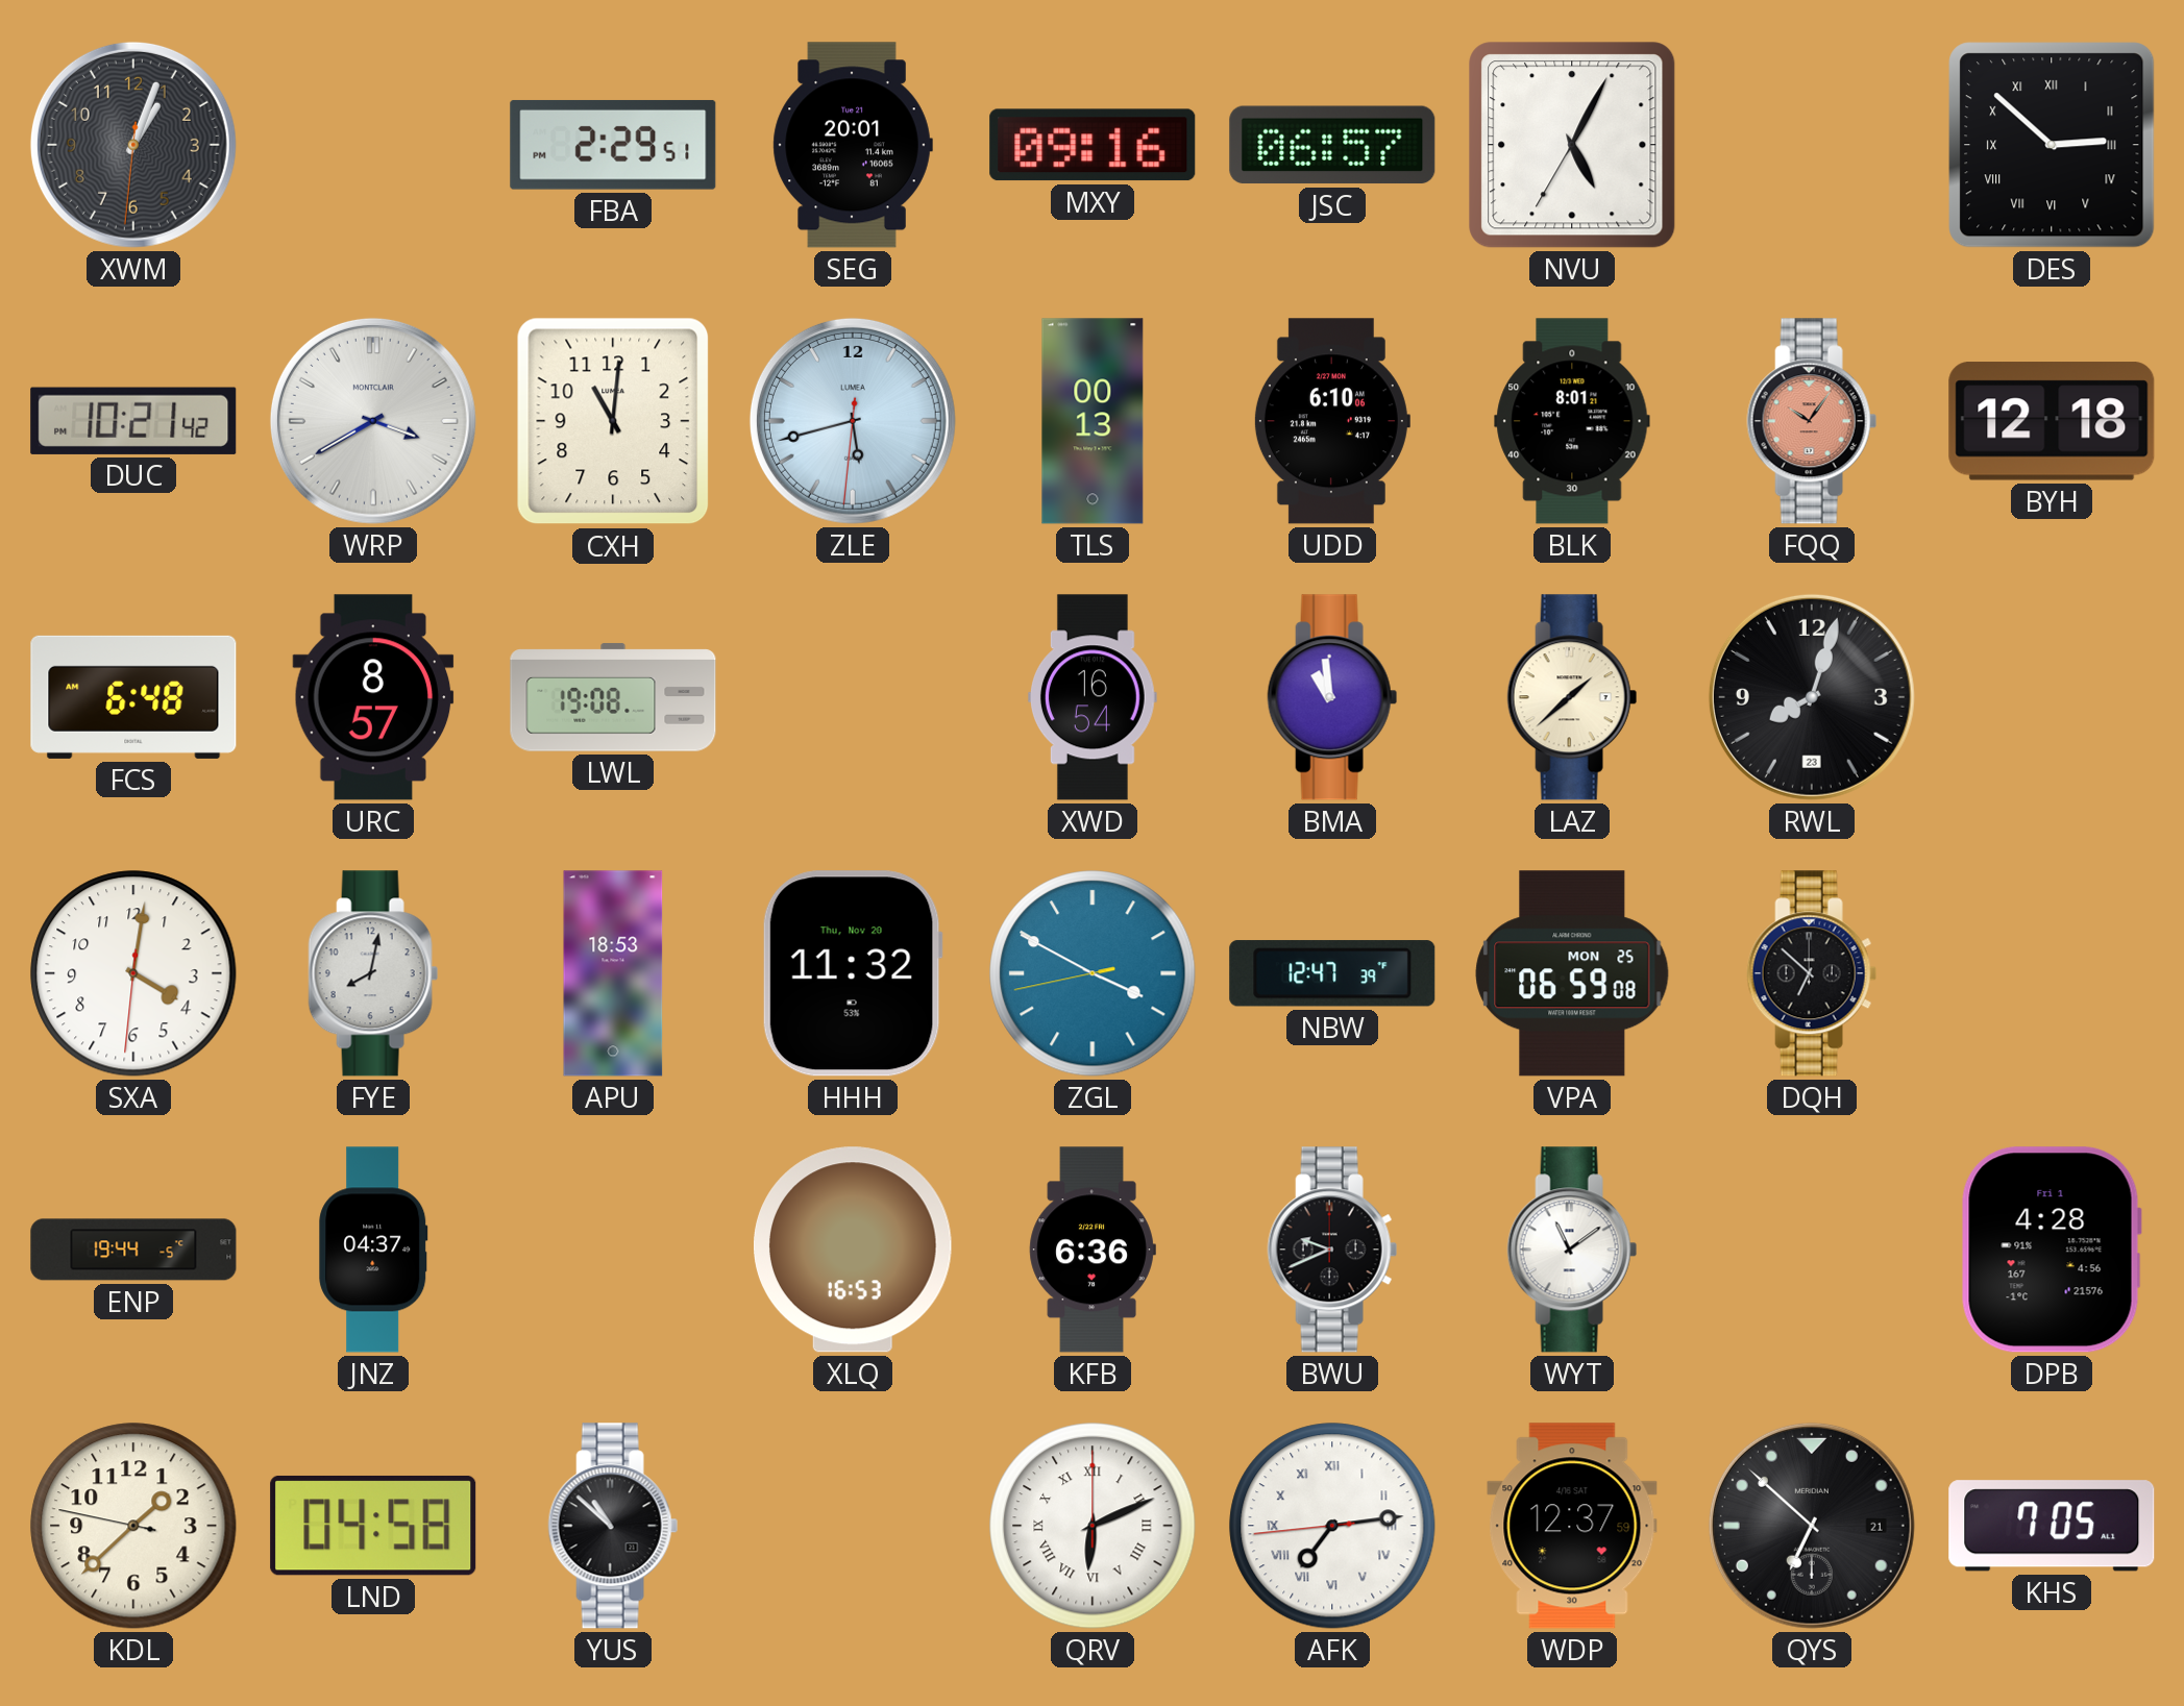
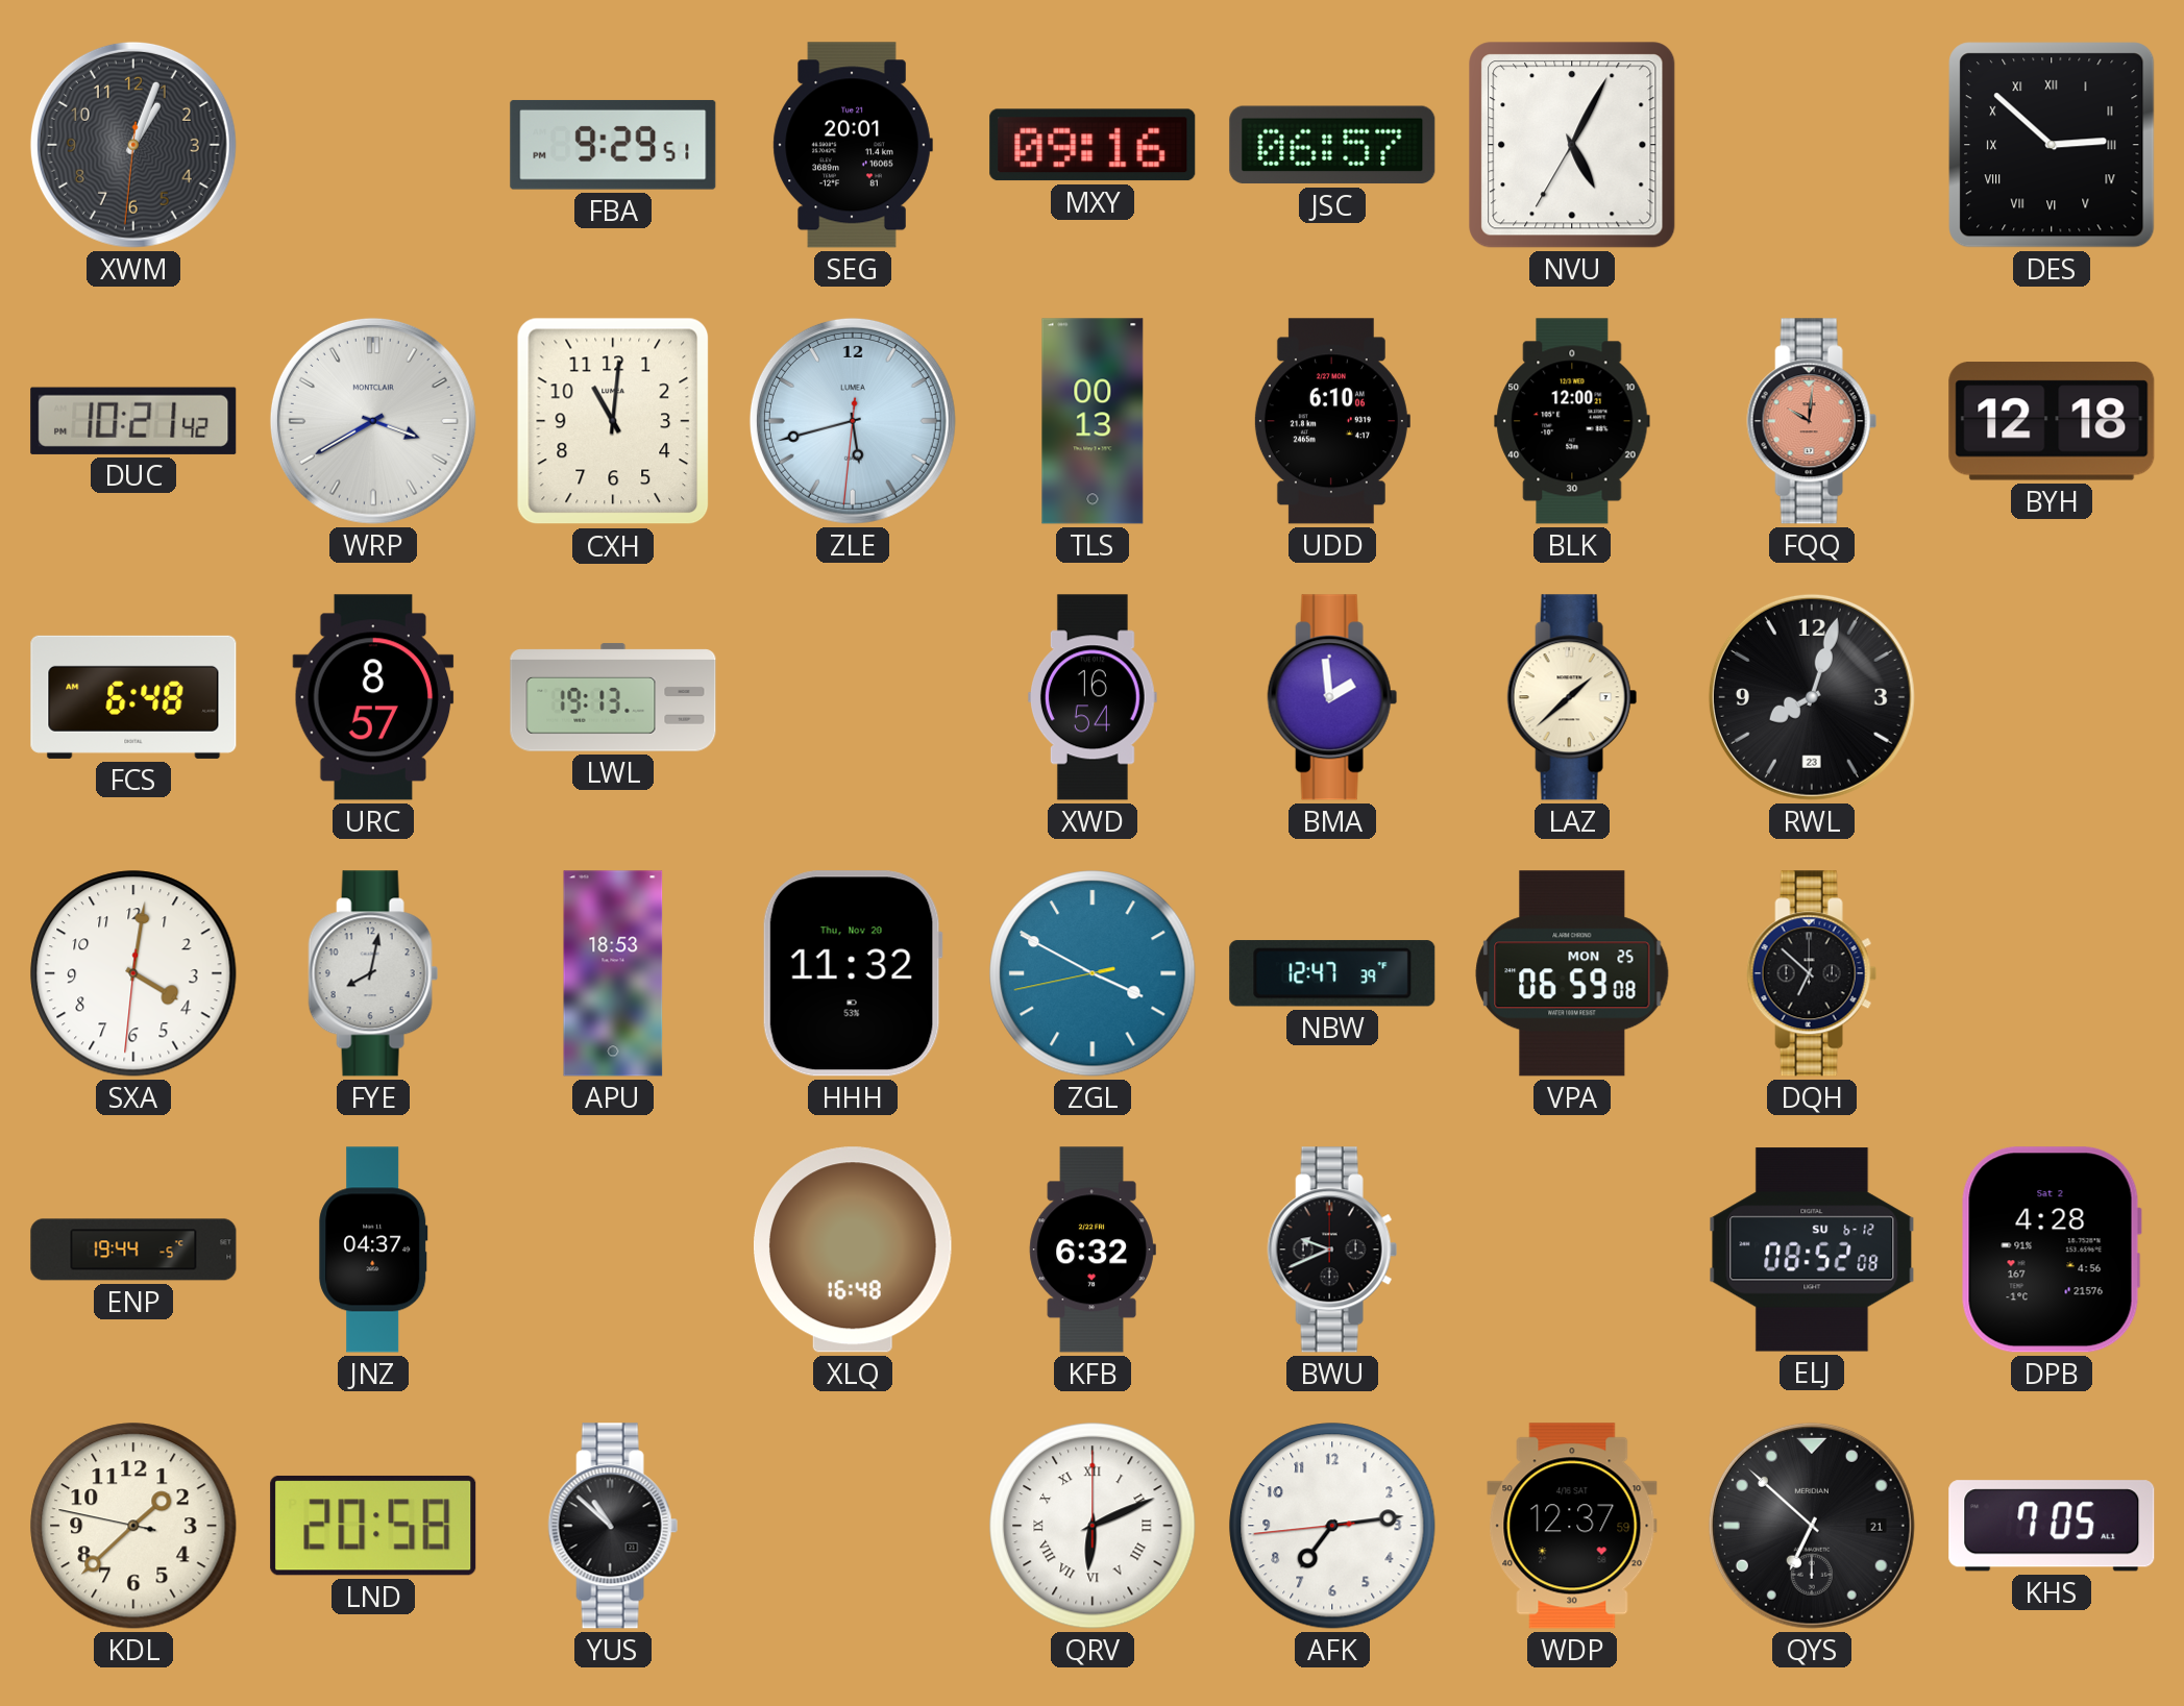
FBA: 2:29 -> 9:29 (613, 145)
BLK: 8:01 -> 12:00 (1572, 421)
FQQ: 10:06 -> 10:01 (1812, 421)
LWL: 19:08 -> 19:13 (613, 697)
BMA: 10:59 -> 1:59 (1332, 697)
XLQ: 16:53 -> 16:48 (854, 1250)
KFB: 6:36 -> 6:32 (1093, 1250)
WYT: 11:09 -> none (1572, 1250)
ELJ: none -> 08:52 (1812, 1250)
DPB date: Fri 1 -> Sat 2 (2052, 1250)
LND: 04:58 -> 20:58 (373, 1526)
AFK numerals: Roman -> Arabic (1332, 1526)
